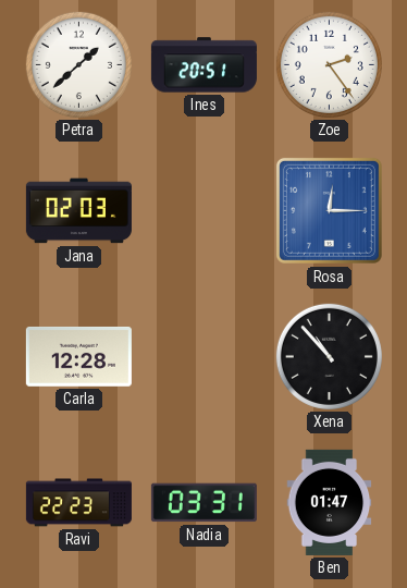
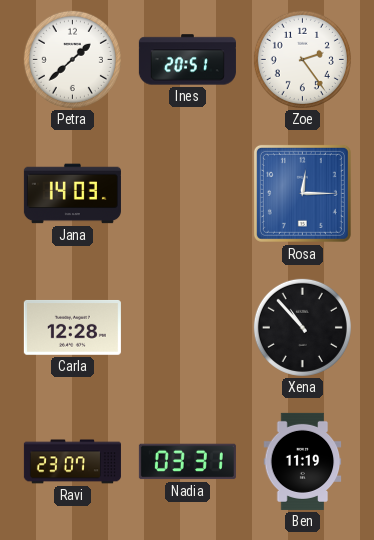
Jana: 02:03 -> 14:03 (72, 194)
Ravi: 22:23 -> 23:07 (72, 462)
Ben: 01:47 -> 11:19 (303, 461)
